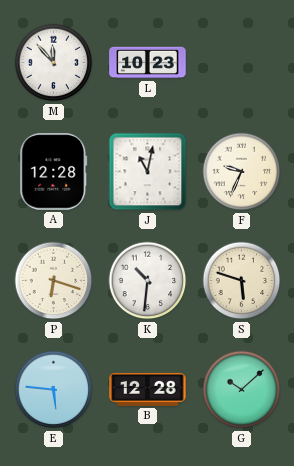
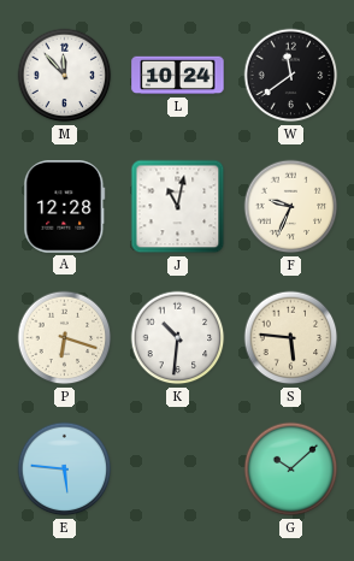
L: 10:23 -> 10:24 (178, 76)
W: none -> 11:39 (291, 76)
S: 5:48 -> 5:46 (291, 338)
B: 12:28 -> none (148, 389)
